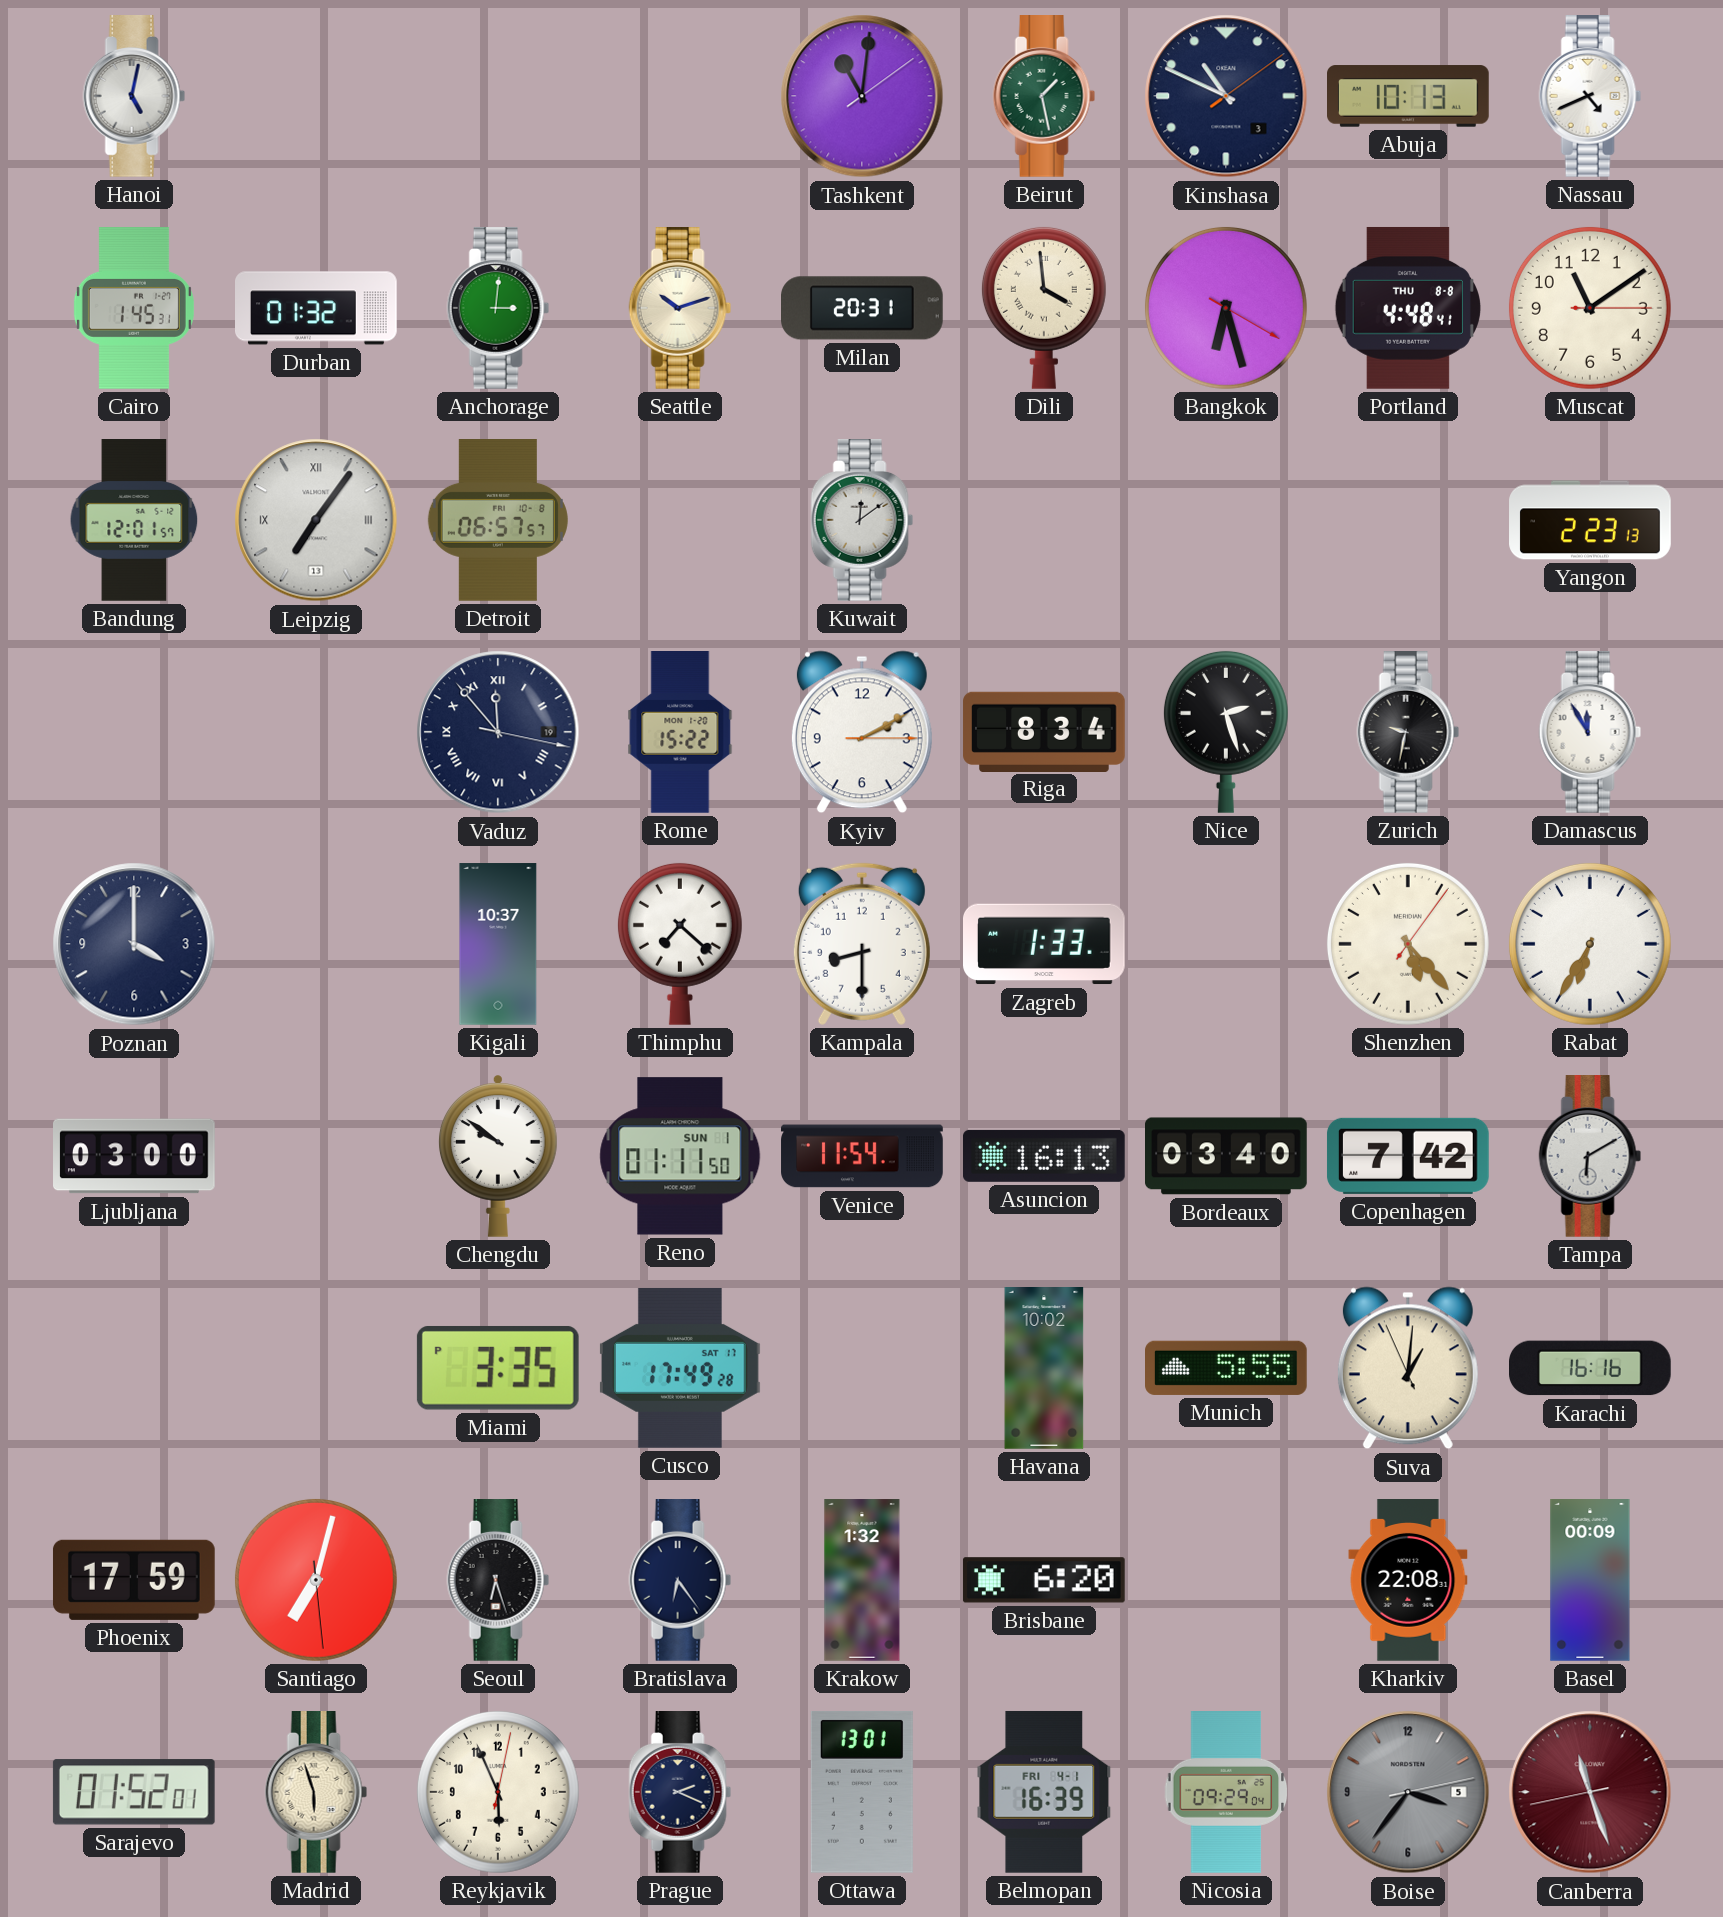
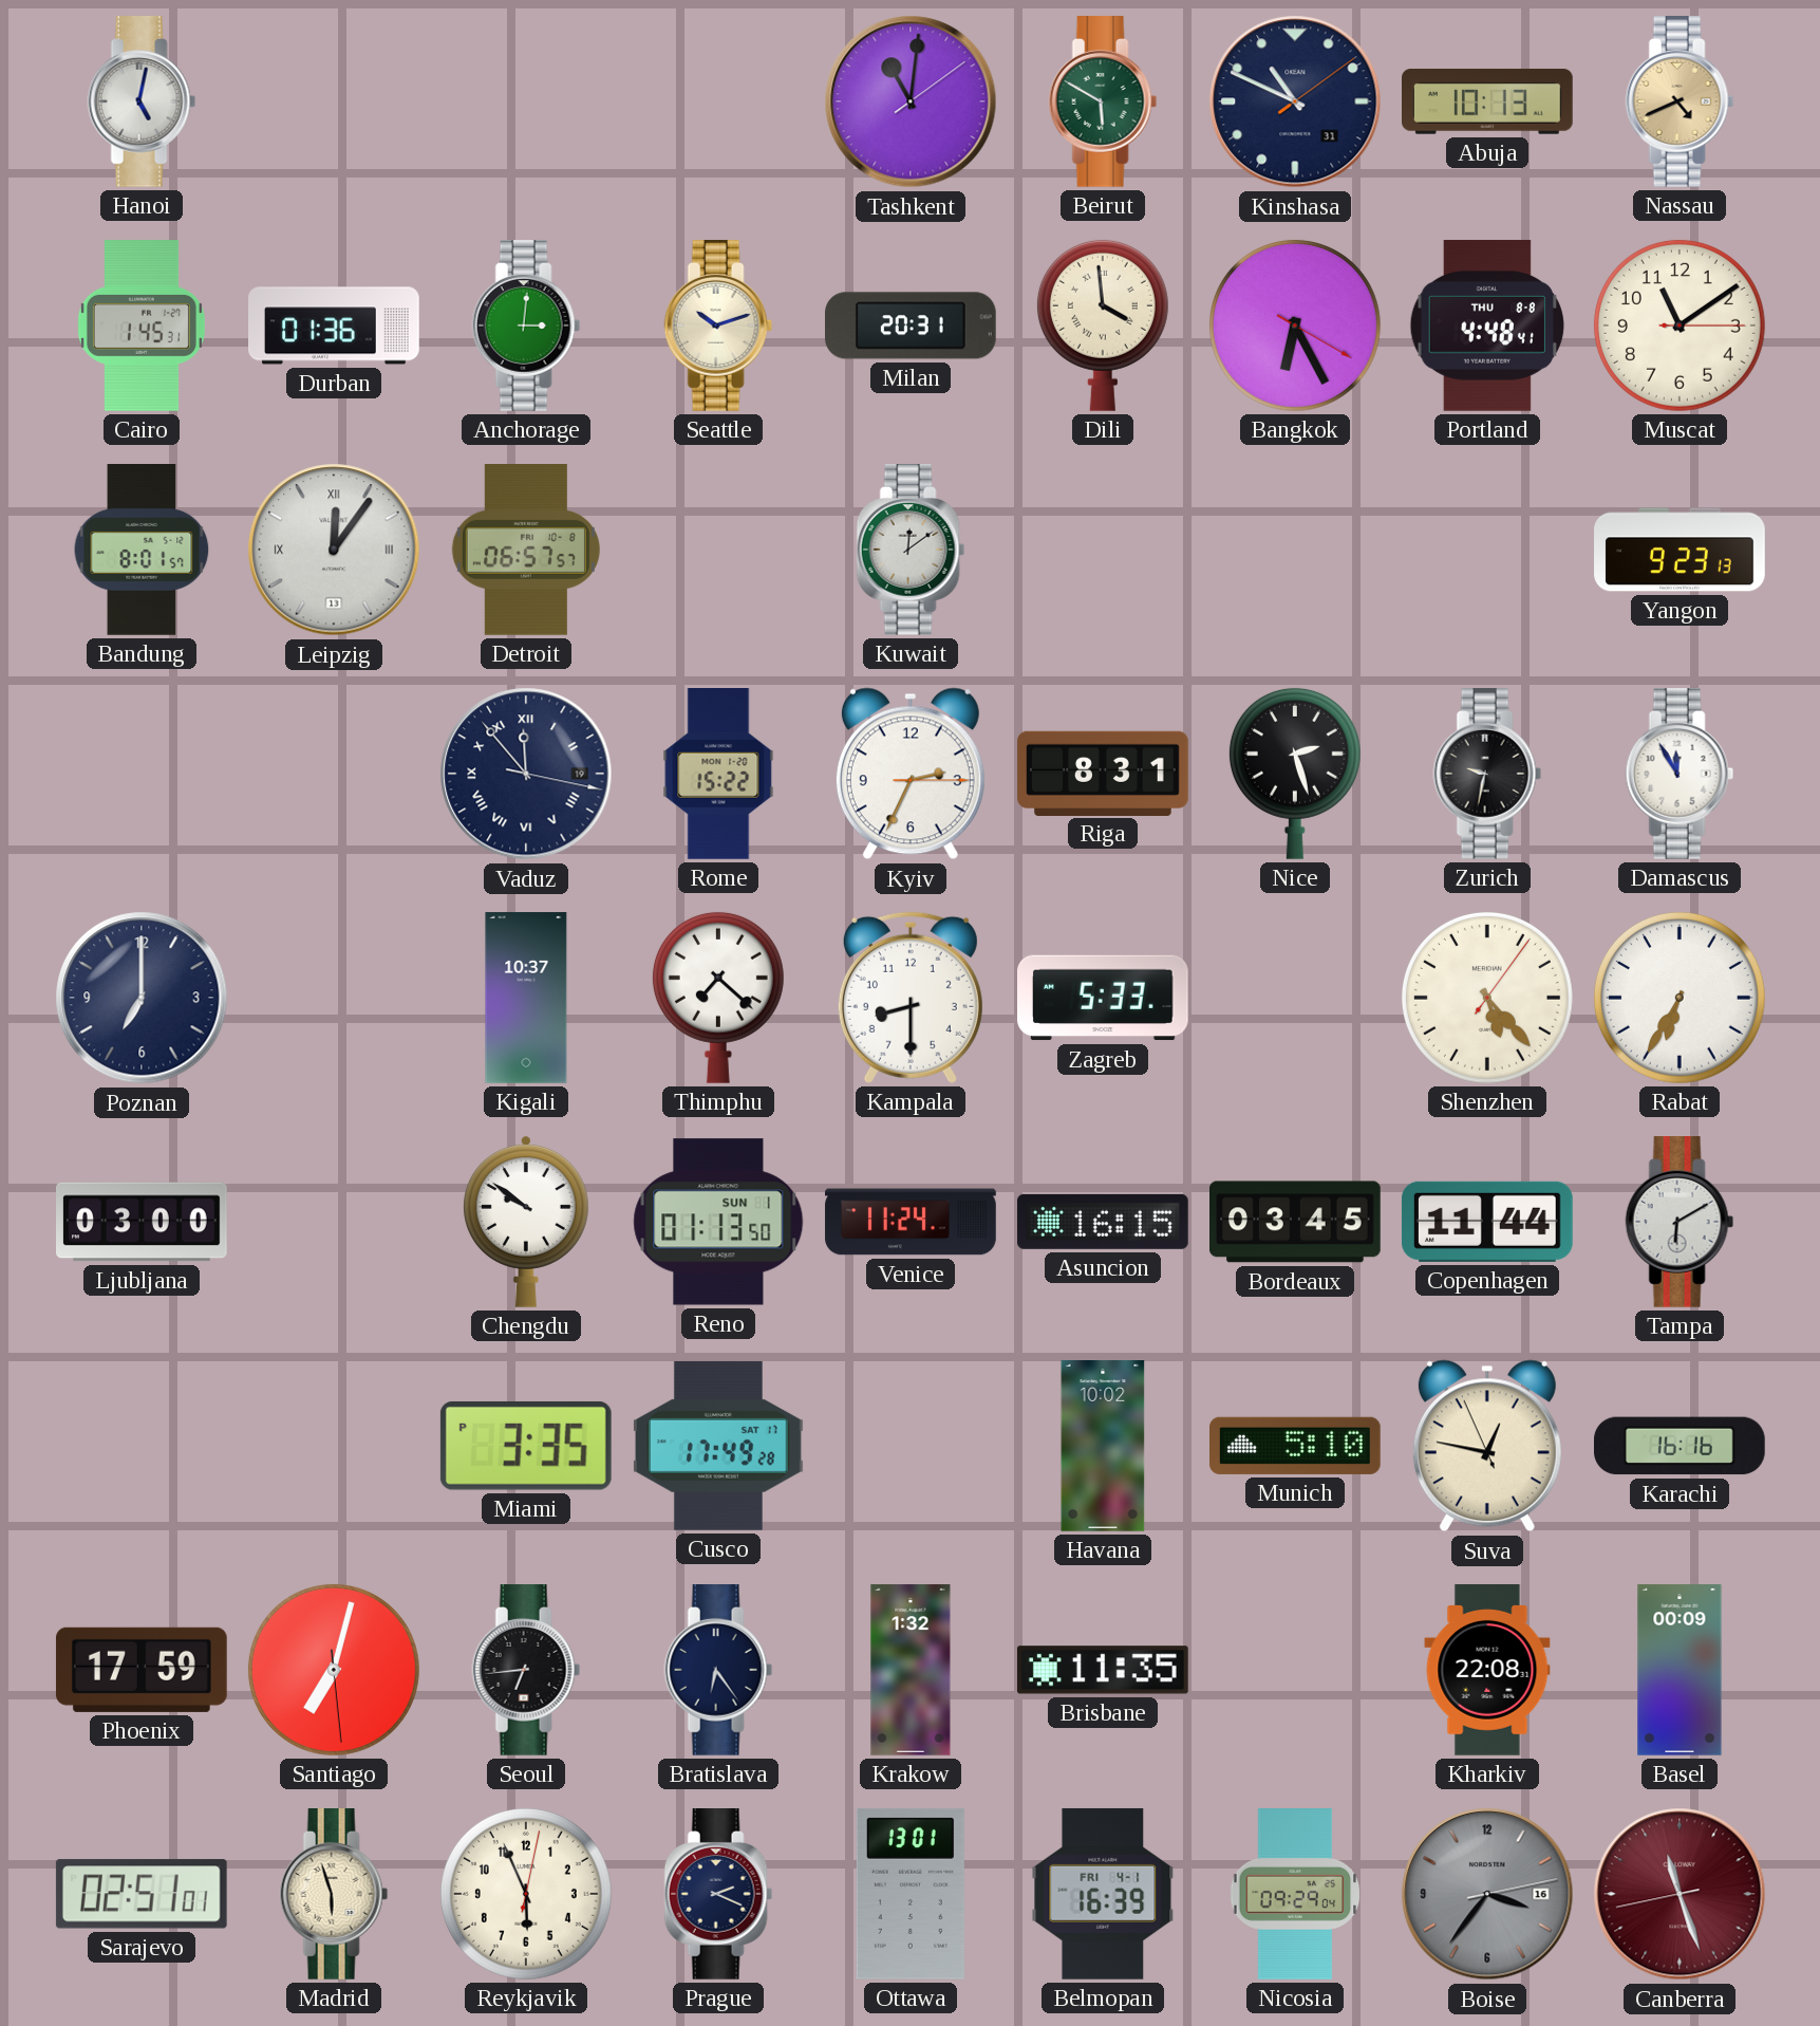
Beirut: 1:28 -> 5:50 (1103, 103)
Kinshasa date: 3 -> 31 (1295, 101)
Nassau dial: white -> champagne (1680, 103)
Durban: 01:32 -> 01:36 (335, 326)
Bangkok: 6:27 -> 6:25 (1295, 326)
Bandung: 12:01 -> 8:01 (142, 551)
Leipzig: 7:06 -> 12:06 (334, 550)
Yangon: 2:23 -> 9:23 (1680, 550)
Kyiv: 2:10 -> 2:34 (911, 774)
Riga: 8:34 -> 8:31 (1103, 773)
Poznan: 4:00 -> 7:00 (142, 998)
Zagreb: 1:33 -> 5:33 (1104, 998)
Reno: 01:11 -> 01:13 (718, 1222)
Venice: 11:54 -> 11:24 (911, 1222)
Asuncion: 16:13 -> 16:15 (1104, 1222)
Bordeaux: 03:40 -> 03:45 (1296, 1222)
Copenhagen: 7:42 -> 11:44 (1487, 1222)
Munich: 5:55 -> 5:10 (1296, 1446)
Suva: 1:00 -> 12:46 (1487, 1446)
Seoul: 6:27 -> 6:44 (526, 1671)
Brisbane: 6:20 -> 11:35 (1103, 1670)
Sarajevo: 01:52 -> 02:51 (142, 1894)
Boise date: 5 -> 16 (1487, 1894)
